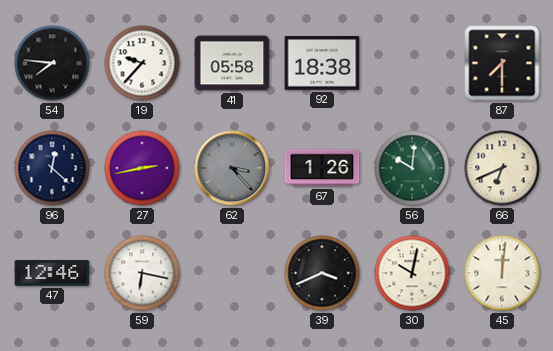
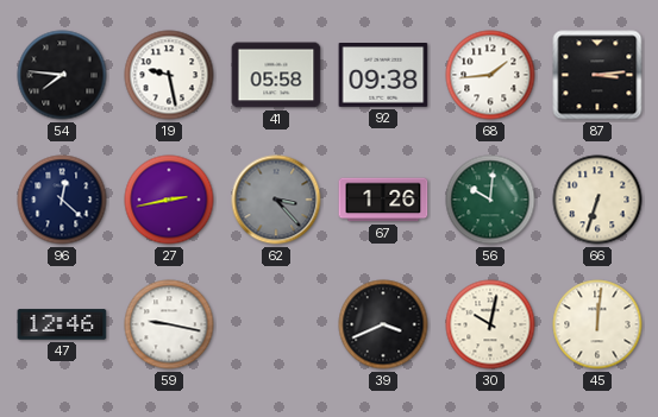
19: 9:37 -> 9:28 (169, 75)
92: 18:38 -> 09:38 (383, 76)
68: none -> 1:44 (490, 75)
87: 7:30 -> 3:14 (597, 75)
66: 6:41 -> 6:33 (597, 200)
59: 6:17 -> 9:17 (169, 324)
